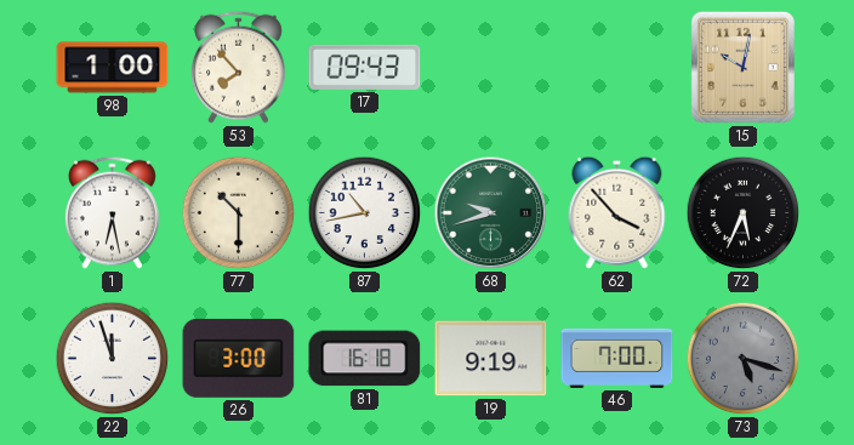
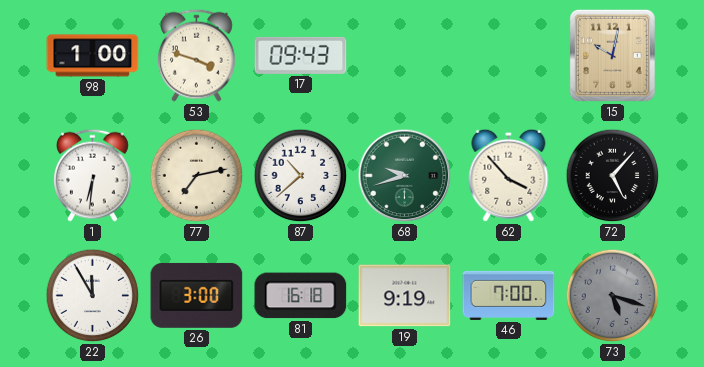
53: 7:53 -> 3:48 (197, 55)
1: 6:28 -> 6:31 (93, 175)
77: 10:30 -> 7:13 (197, 176)
87: 10:43 -> 10:38 (301, 176)
72: 5:34 -> 5:07 (613, 176)
22: 11:57 -> 11:55 (93, 296)
